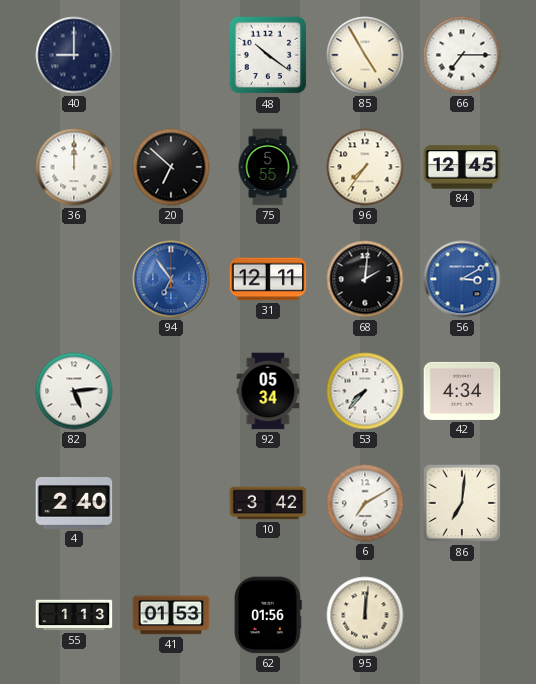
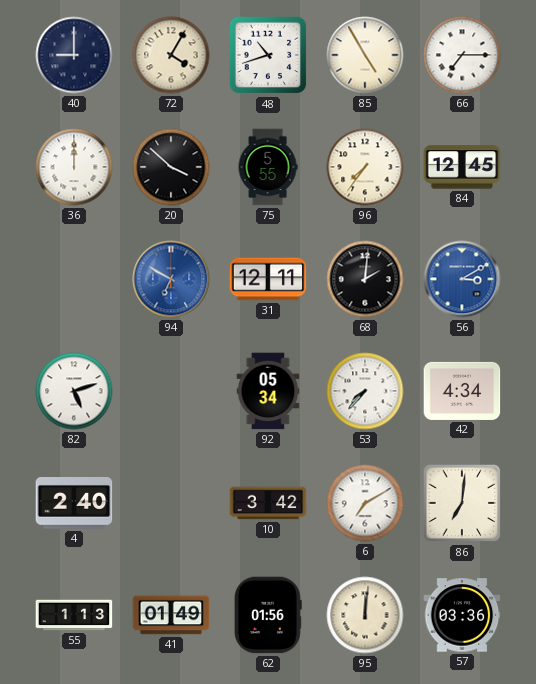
72: none -> 4:05 (171, 55)
48: 10:21 -> 10:42 (268, 55)
20: 6:52 -> 3:52 (171, 167)
94: 6:54 -> 6:50 (171, 279)
82: 5:14 -> 5:12 (74, 391)
41: 01:53 -> 01:49 (171, 615)
57: none -> 03:36 (462, 615)
